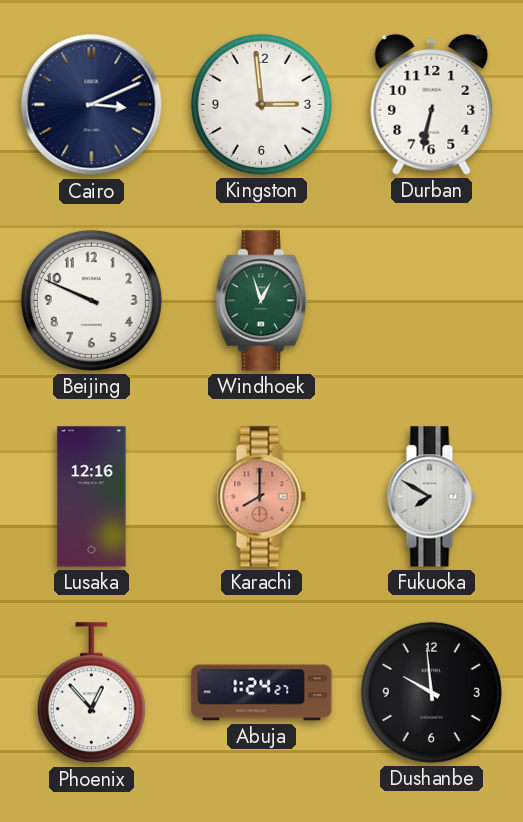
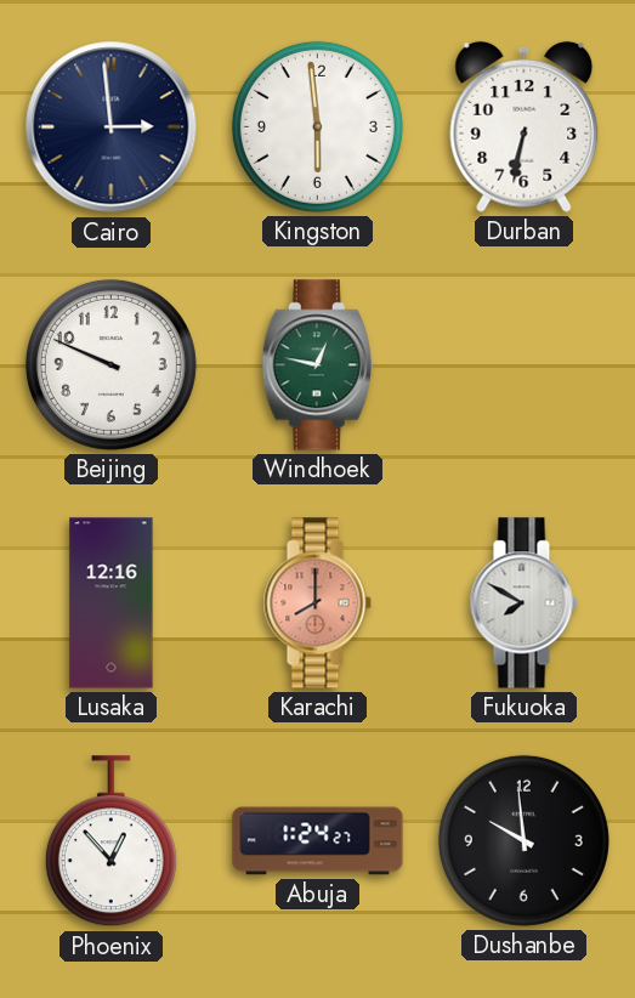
Cairo: 3:11 -> 2:59 (112, 127)
Kingston: 2:59 -> 5:59 (317, 126)
Windhoek: 12:57 -> 12:47 (317, 365)
